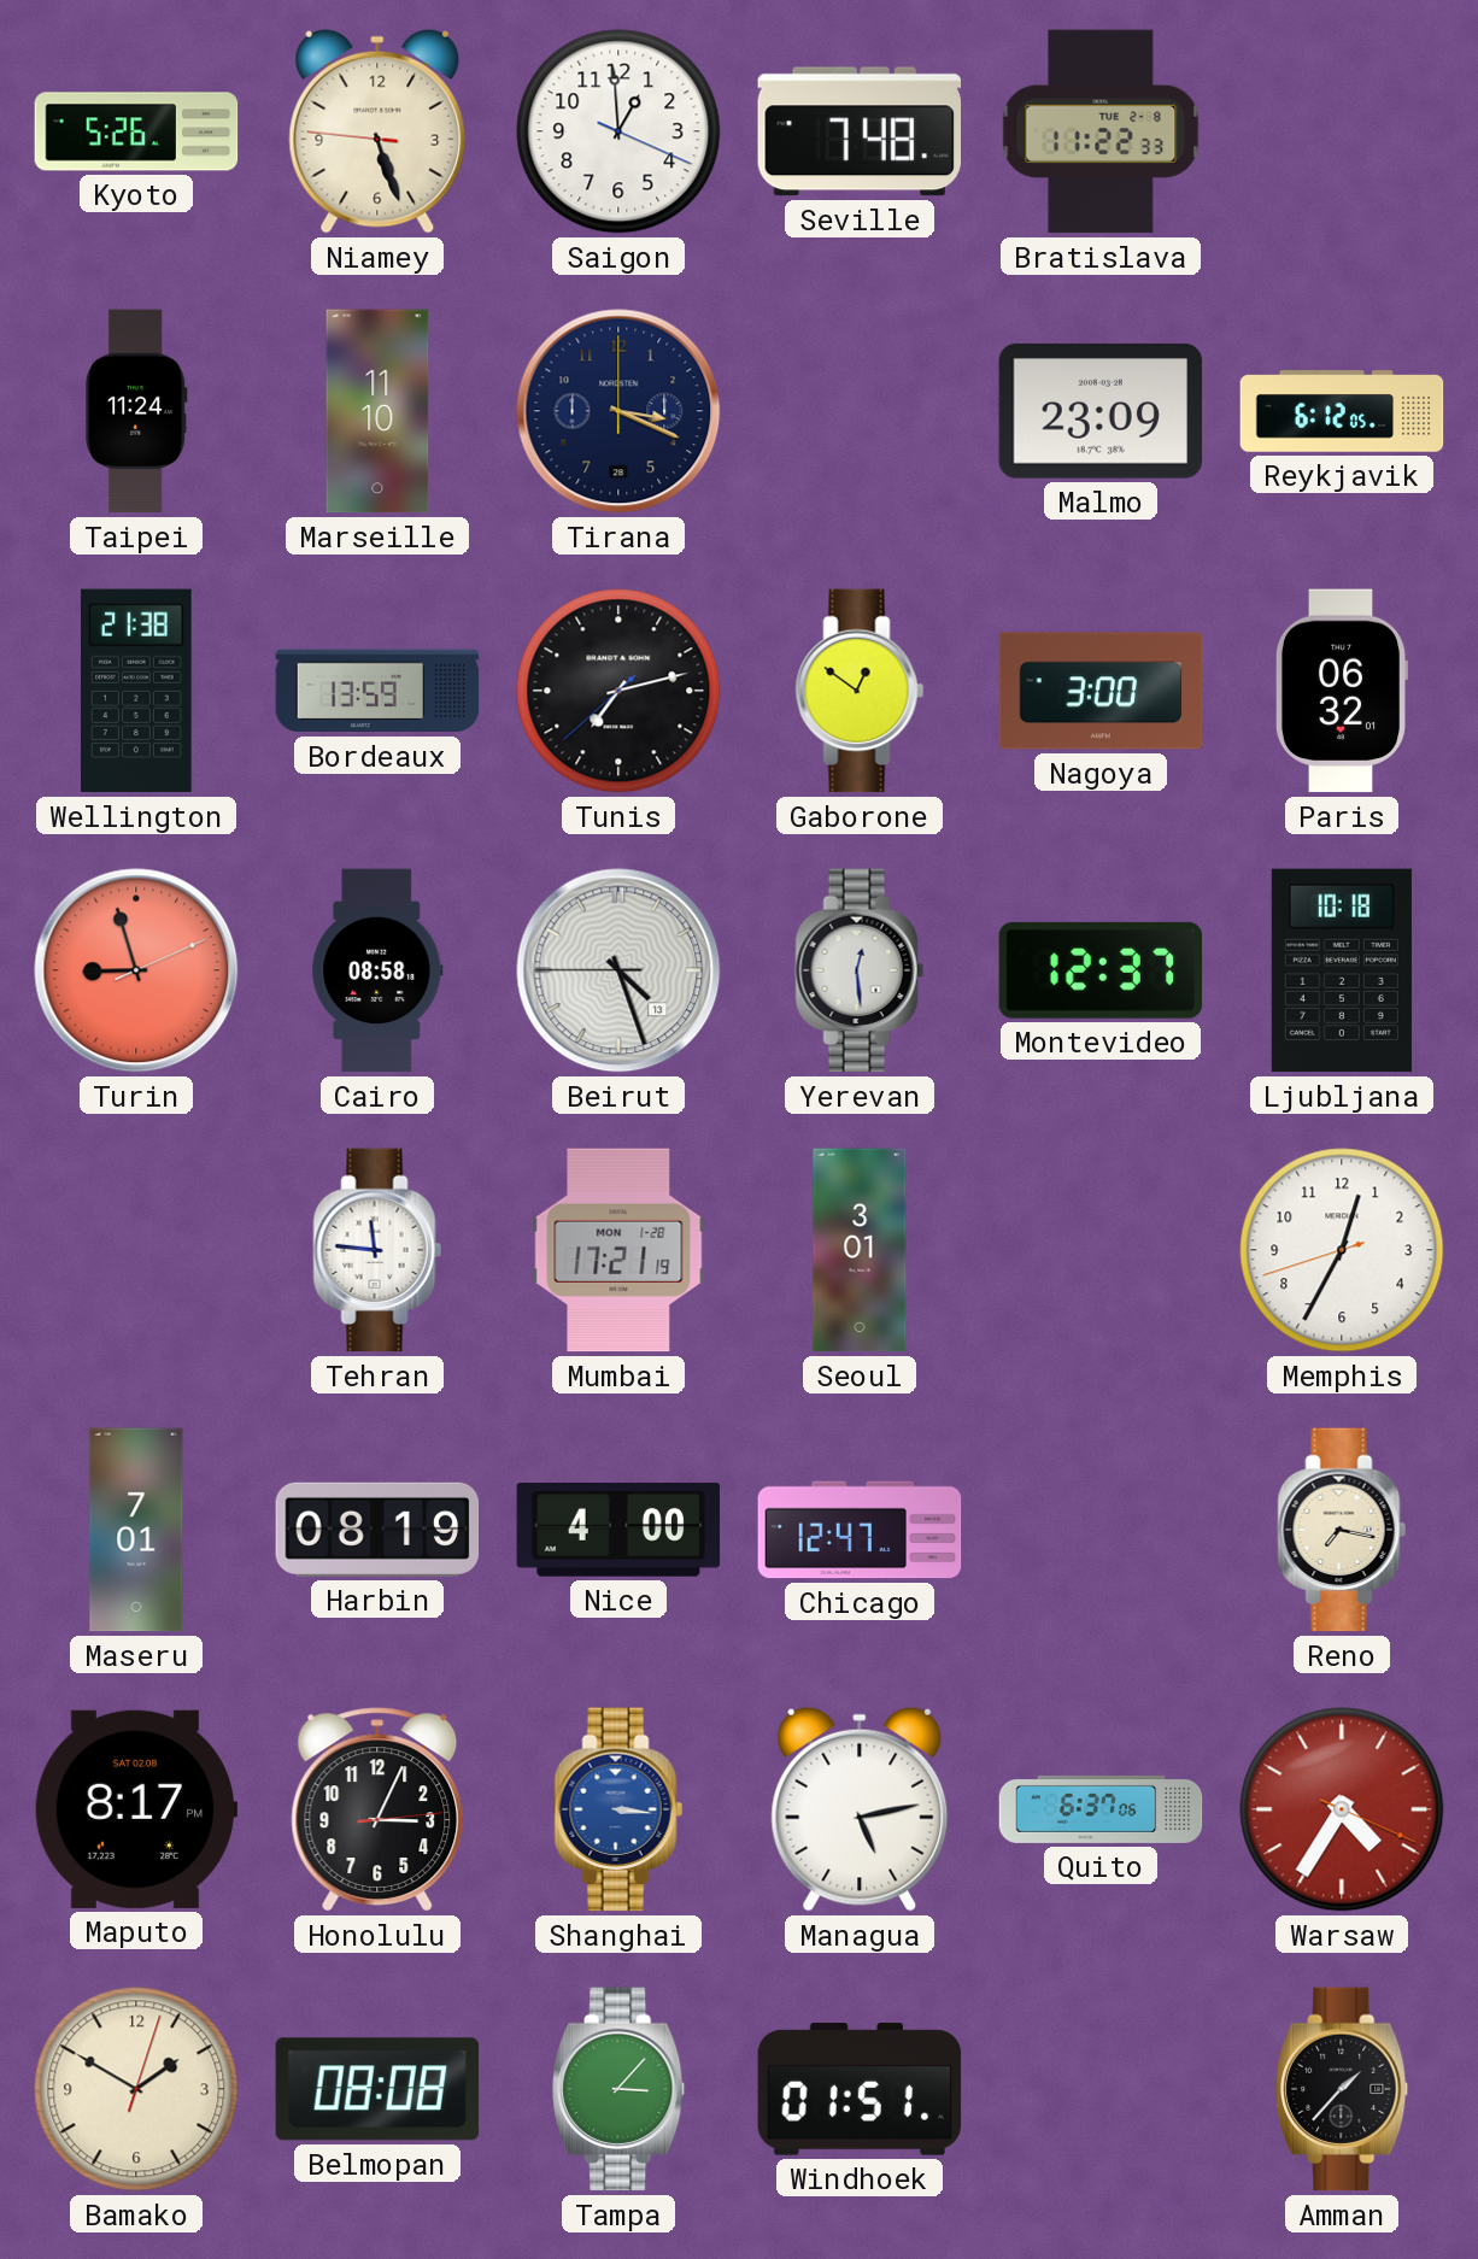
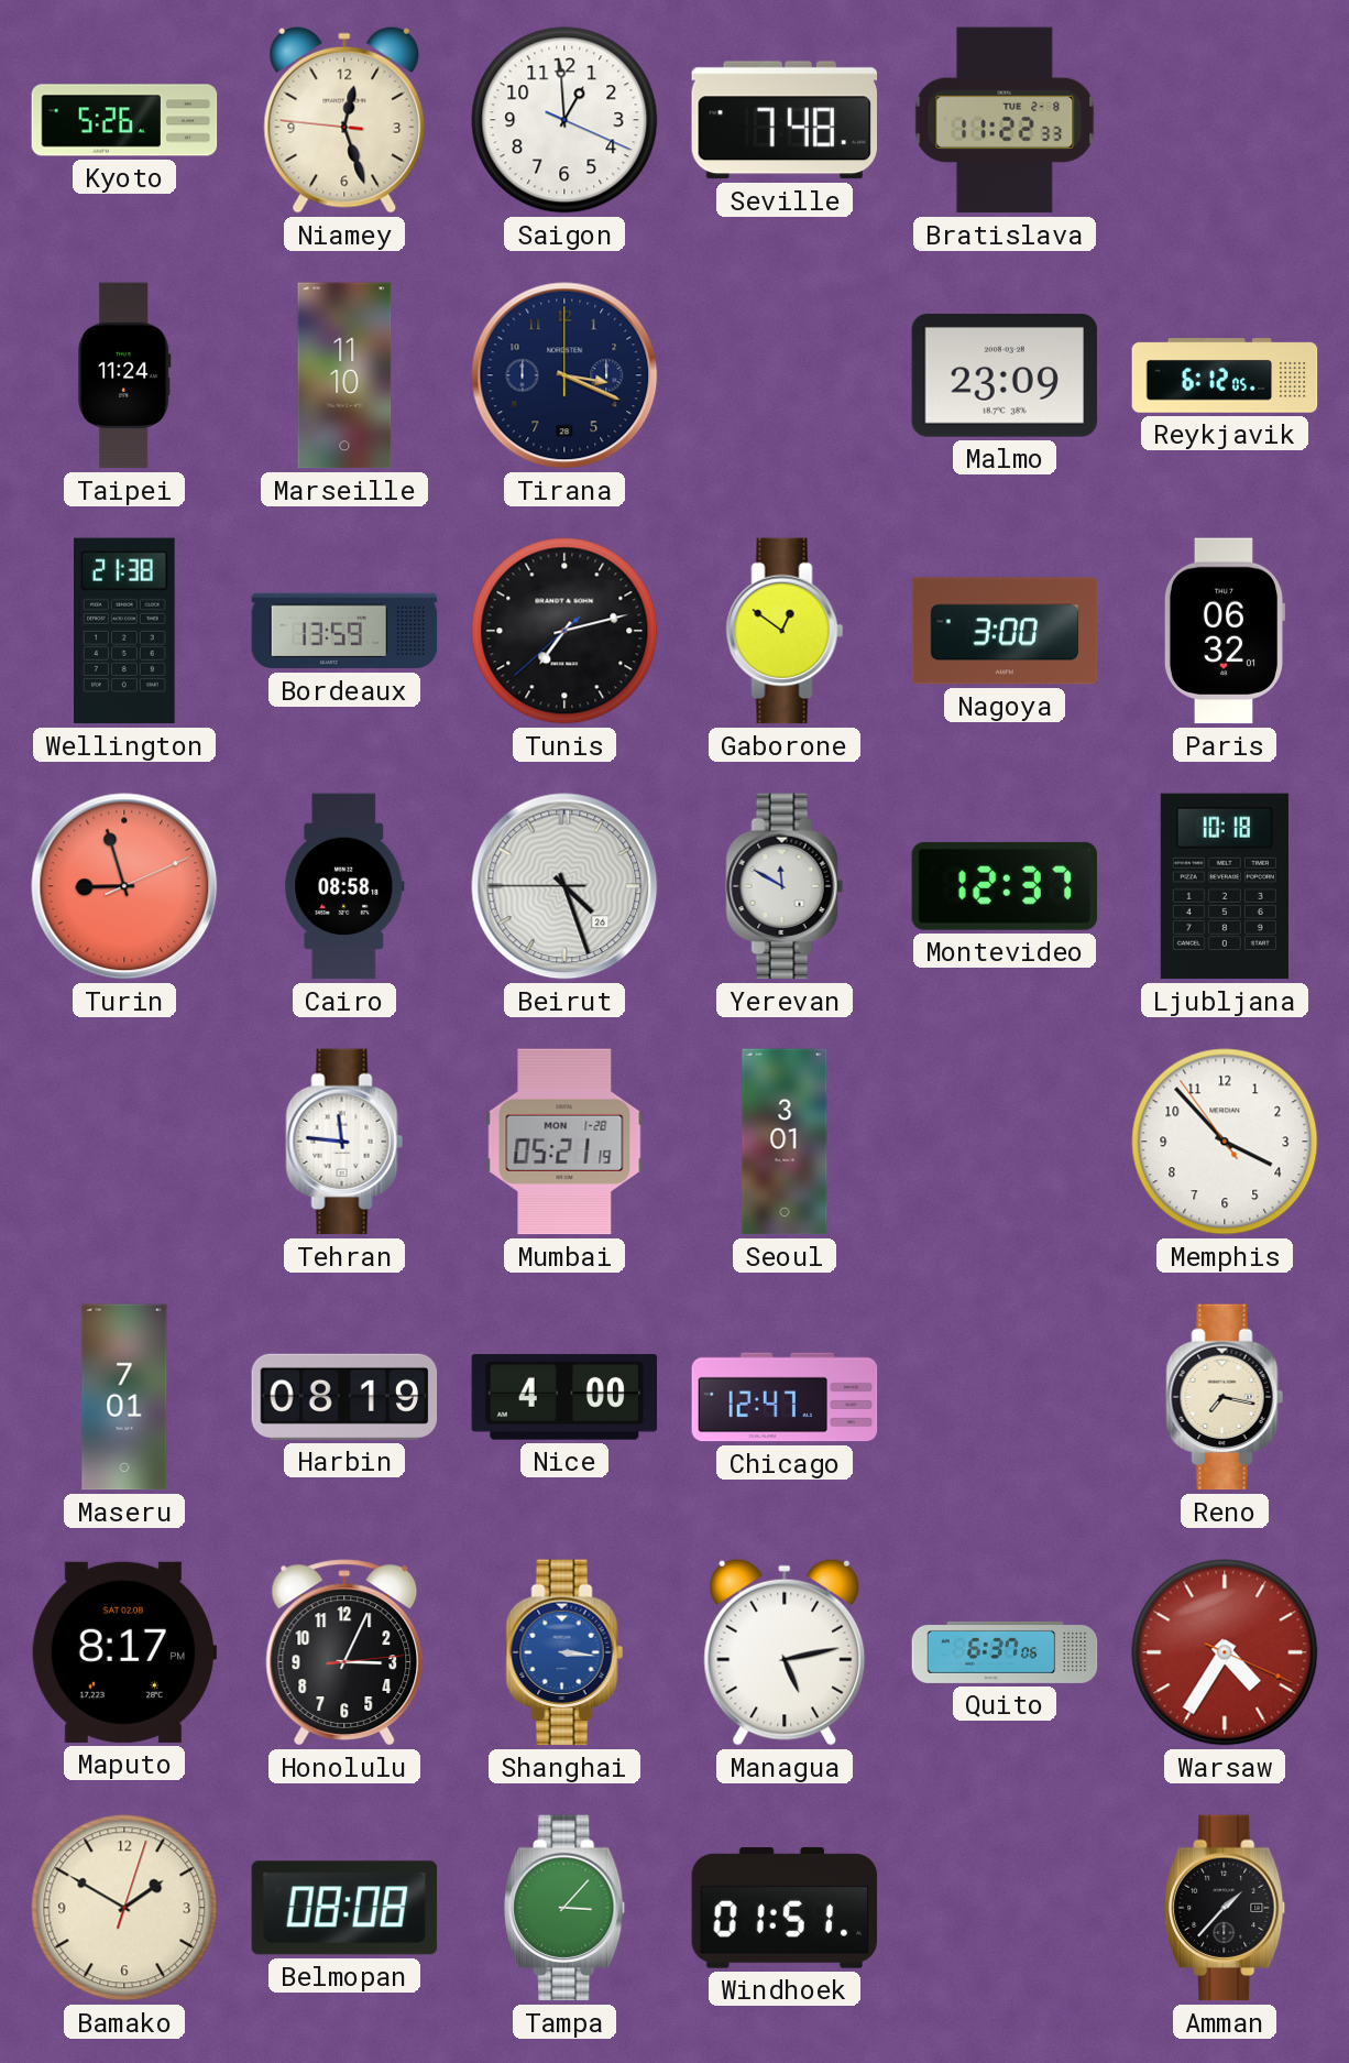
Niamey: 5:26 -> 12:26 (344, 120)
Beirut date: 13 -> 26 (564, 886)
Yerevan: 12:29 -> 11:50 (785, 886)
Mumbai: 17:21 -> 05:21 (564, 1142)
Memphis: 12:34 -> 3:52 (1225, 1142)
